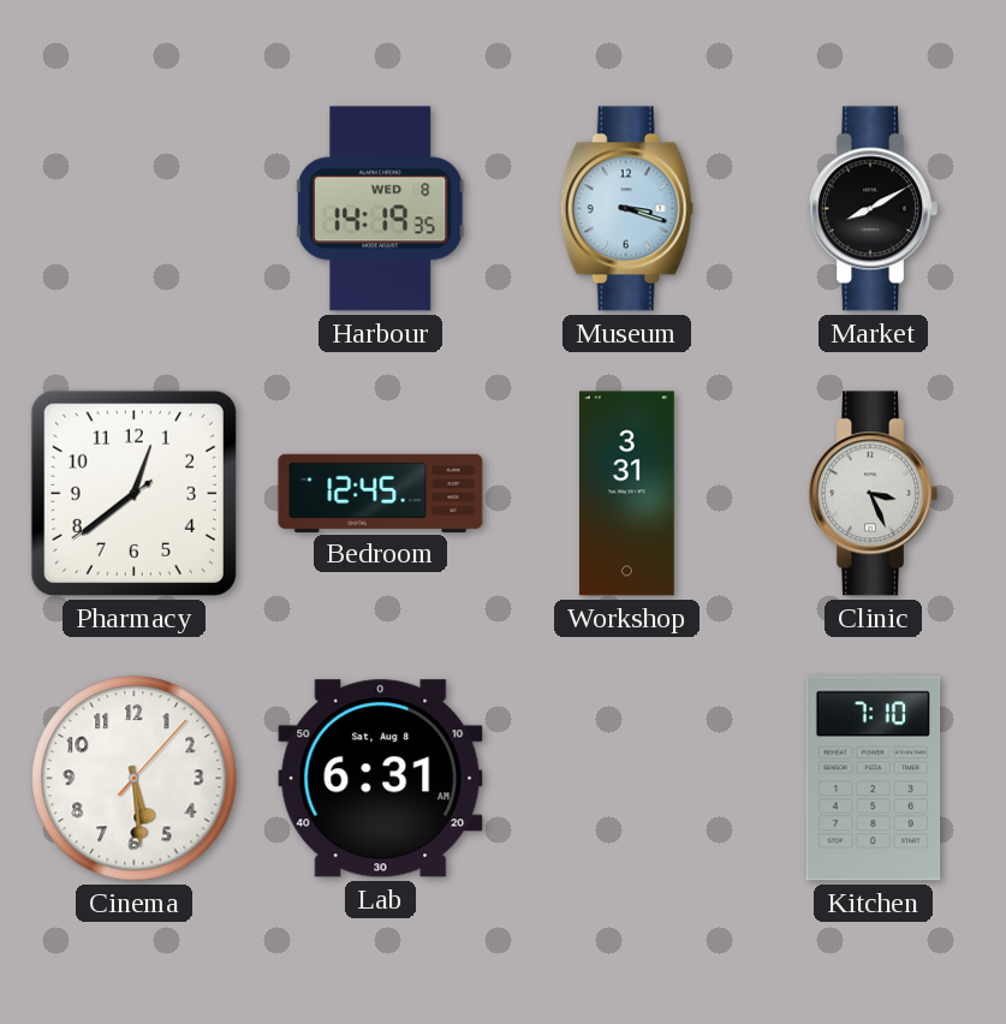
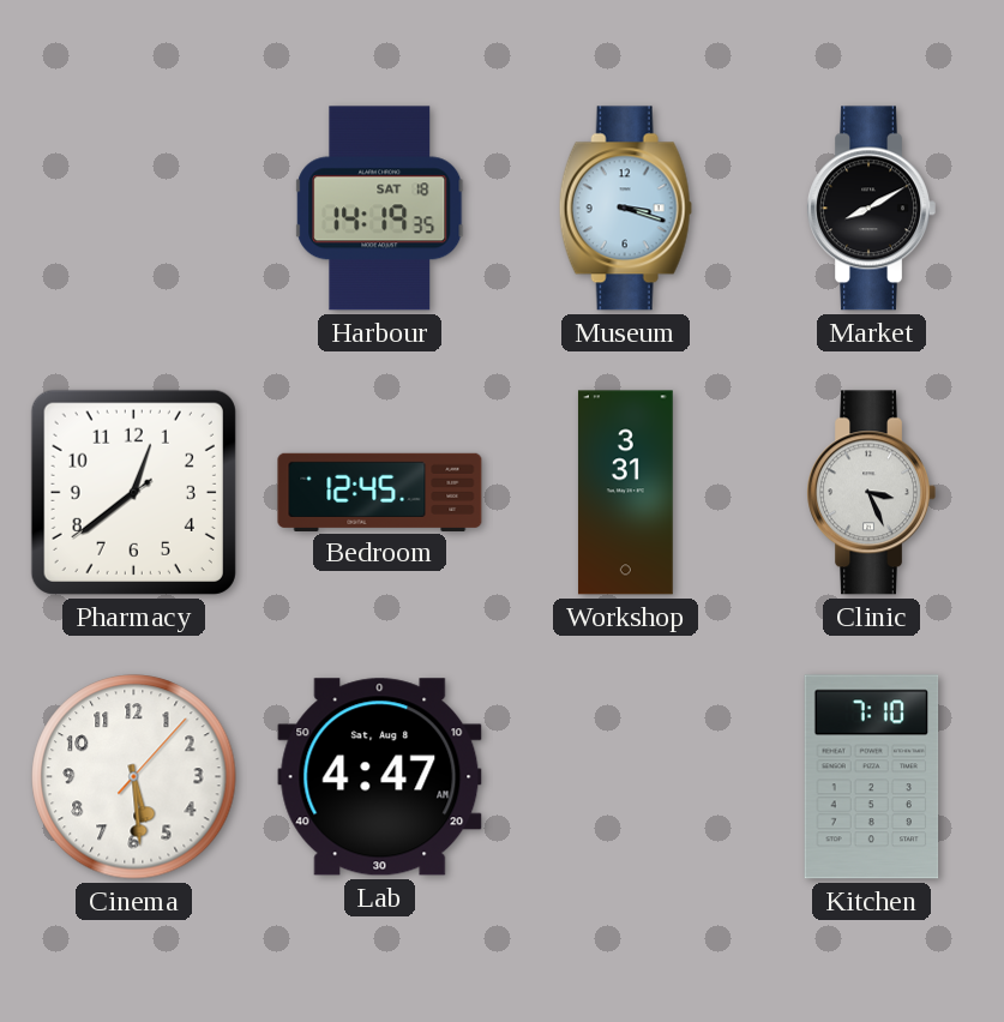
Harbour date: WED 8 -> SAT 18 (380, 209)
Lab: 6:31 -> 4:47 (380, 777)
